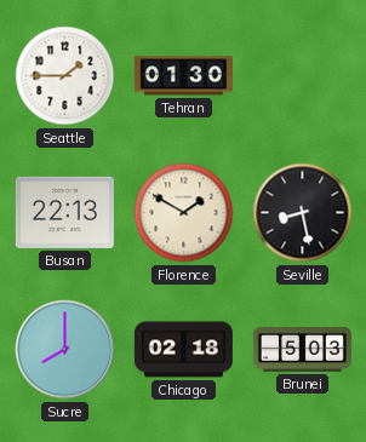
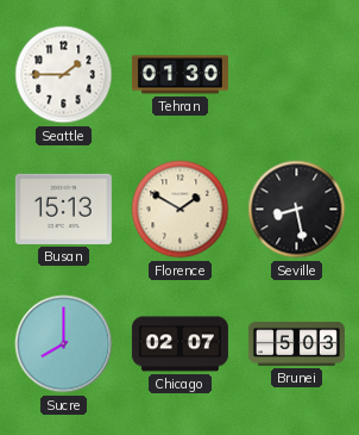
Busan: 22:13 -> 15:13 (63, 209)
Chicago: 02:18 -> 02:07 (179, 344)
